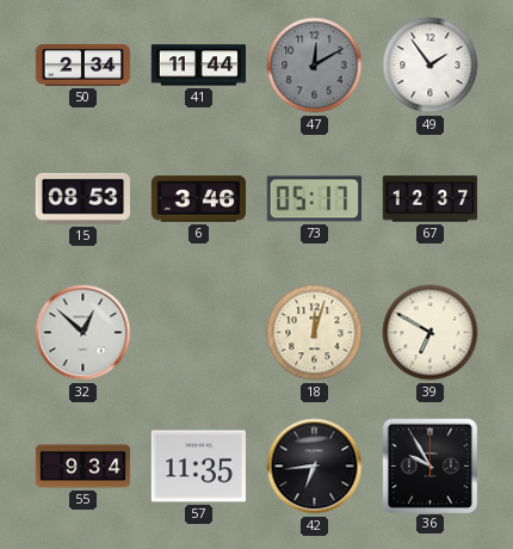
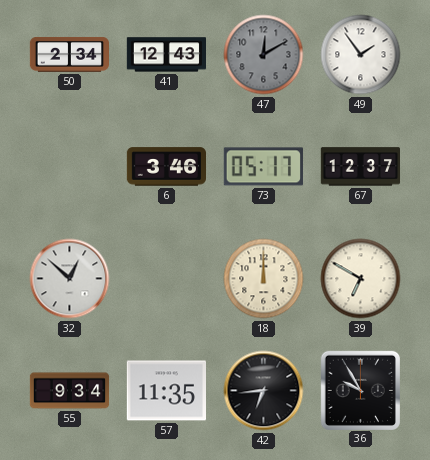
41: 11:44 -> 12:43 (166, 55)
15: 08:53 -> none (82, 198)
18: 12:03 -> 12:00 (264, 279)
